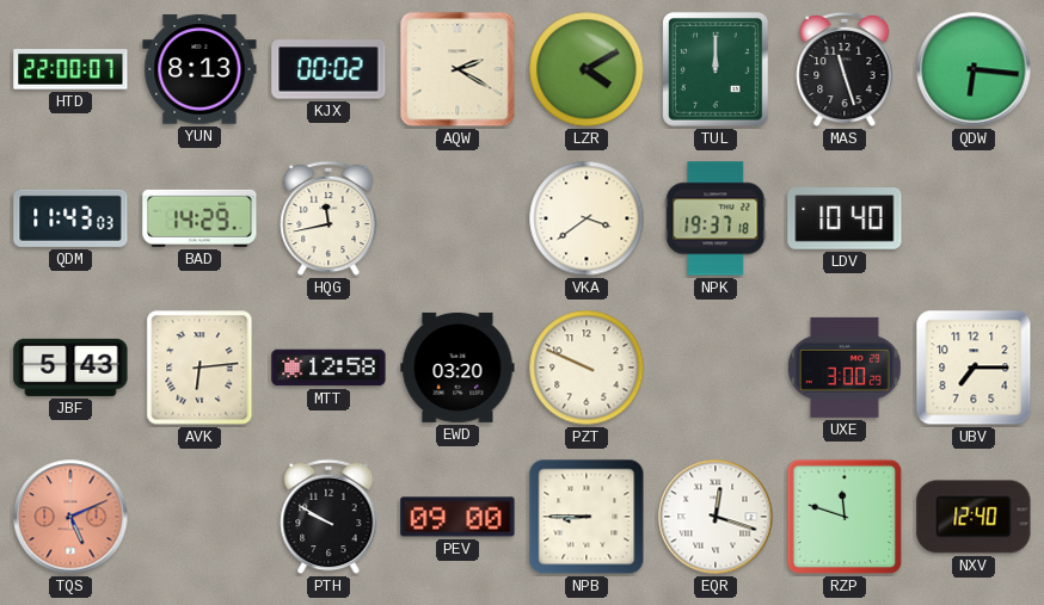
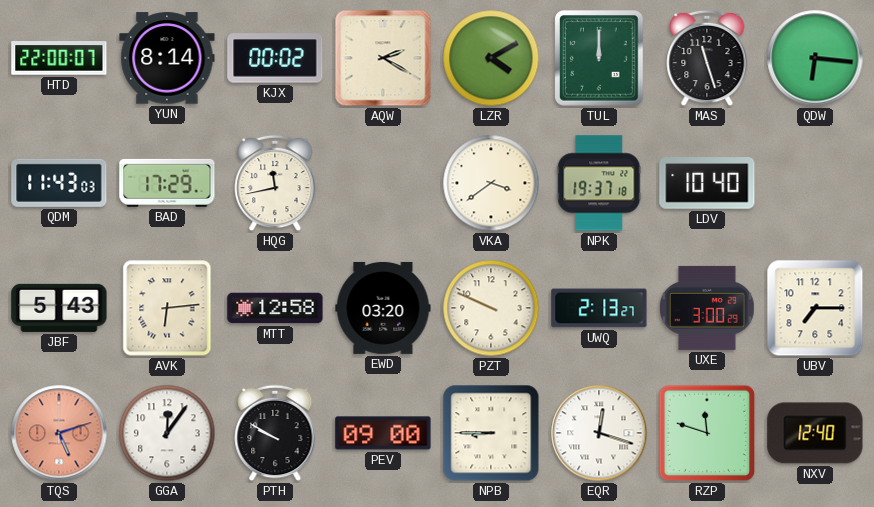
YUN: 8:13 -> 8:14 (167, 58)
BAD: 14:29 -> 17:29 (167, 183)
UWQ: none -> 2:13 (599, 308)
TQS: 5:11 -> 5:12 (59, 433)
GGA: none -> 12:06 (167, 433)
